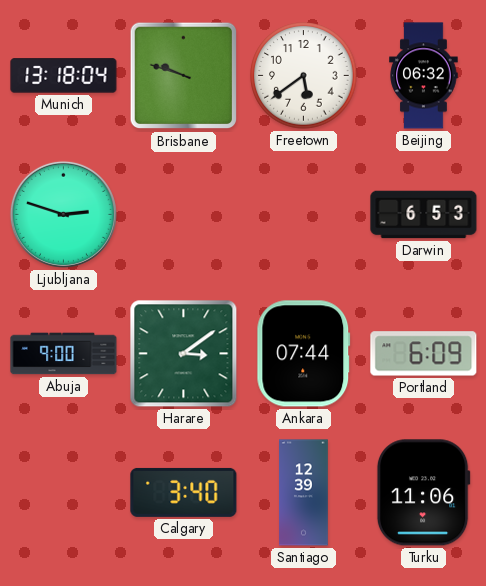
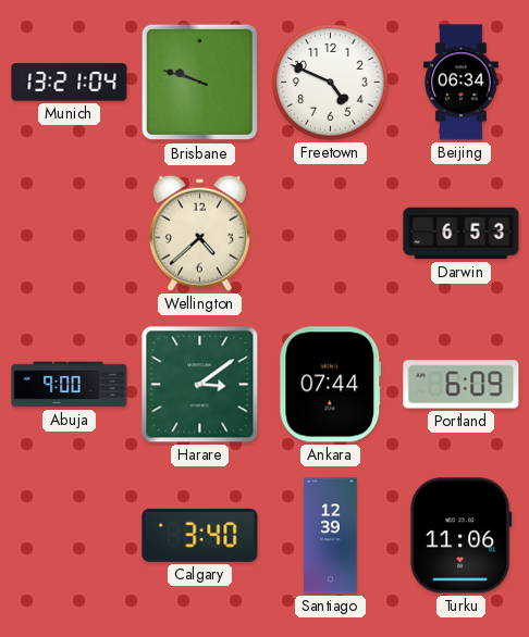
Munich: 13:18 -> 13:21 (70, 83)
Freetown: 5:39 -> 4:49 (331, 83)
Beijing: 06:32 -> 06:34 (462, 83)
Ljubljana: 2:48 -> none (63, 214)
Wellington: none -> 4:38 (199, 233)
